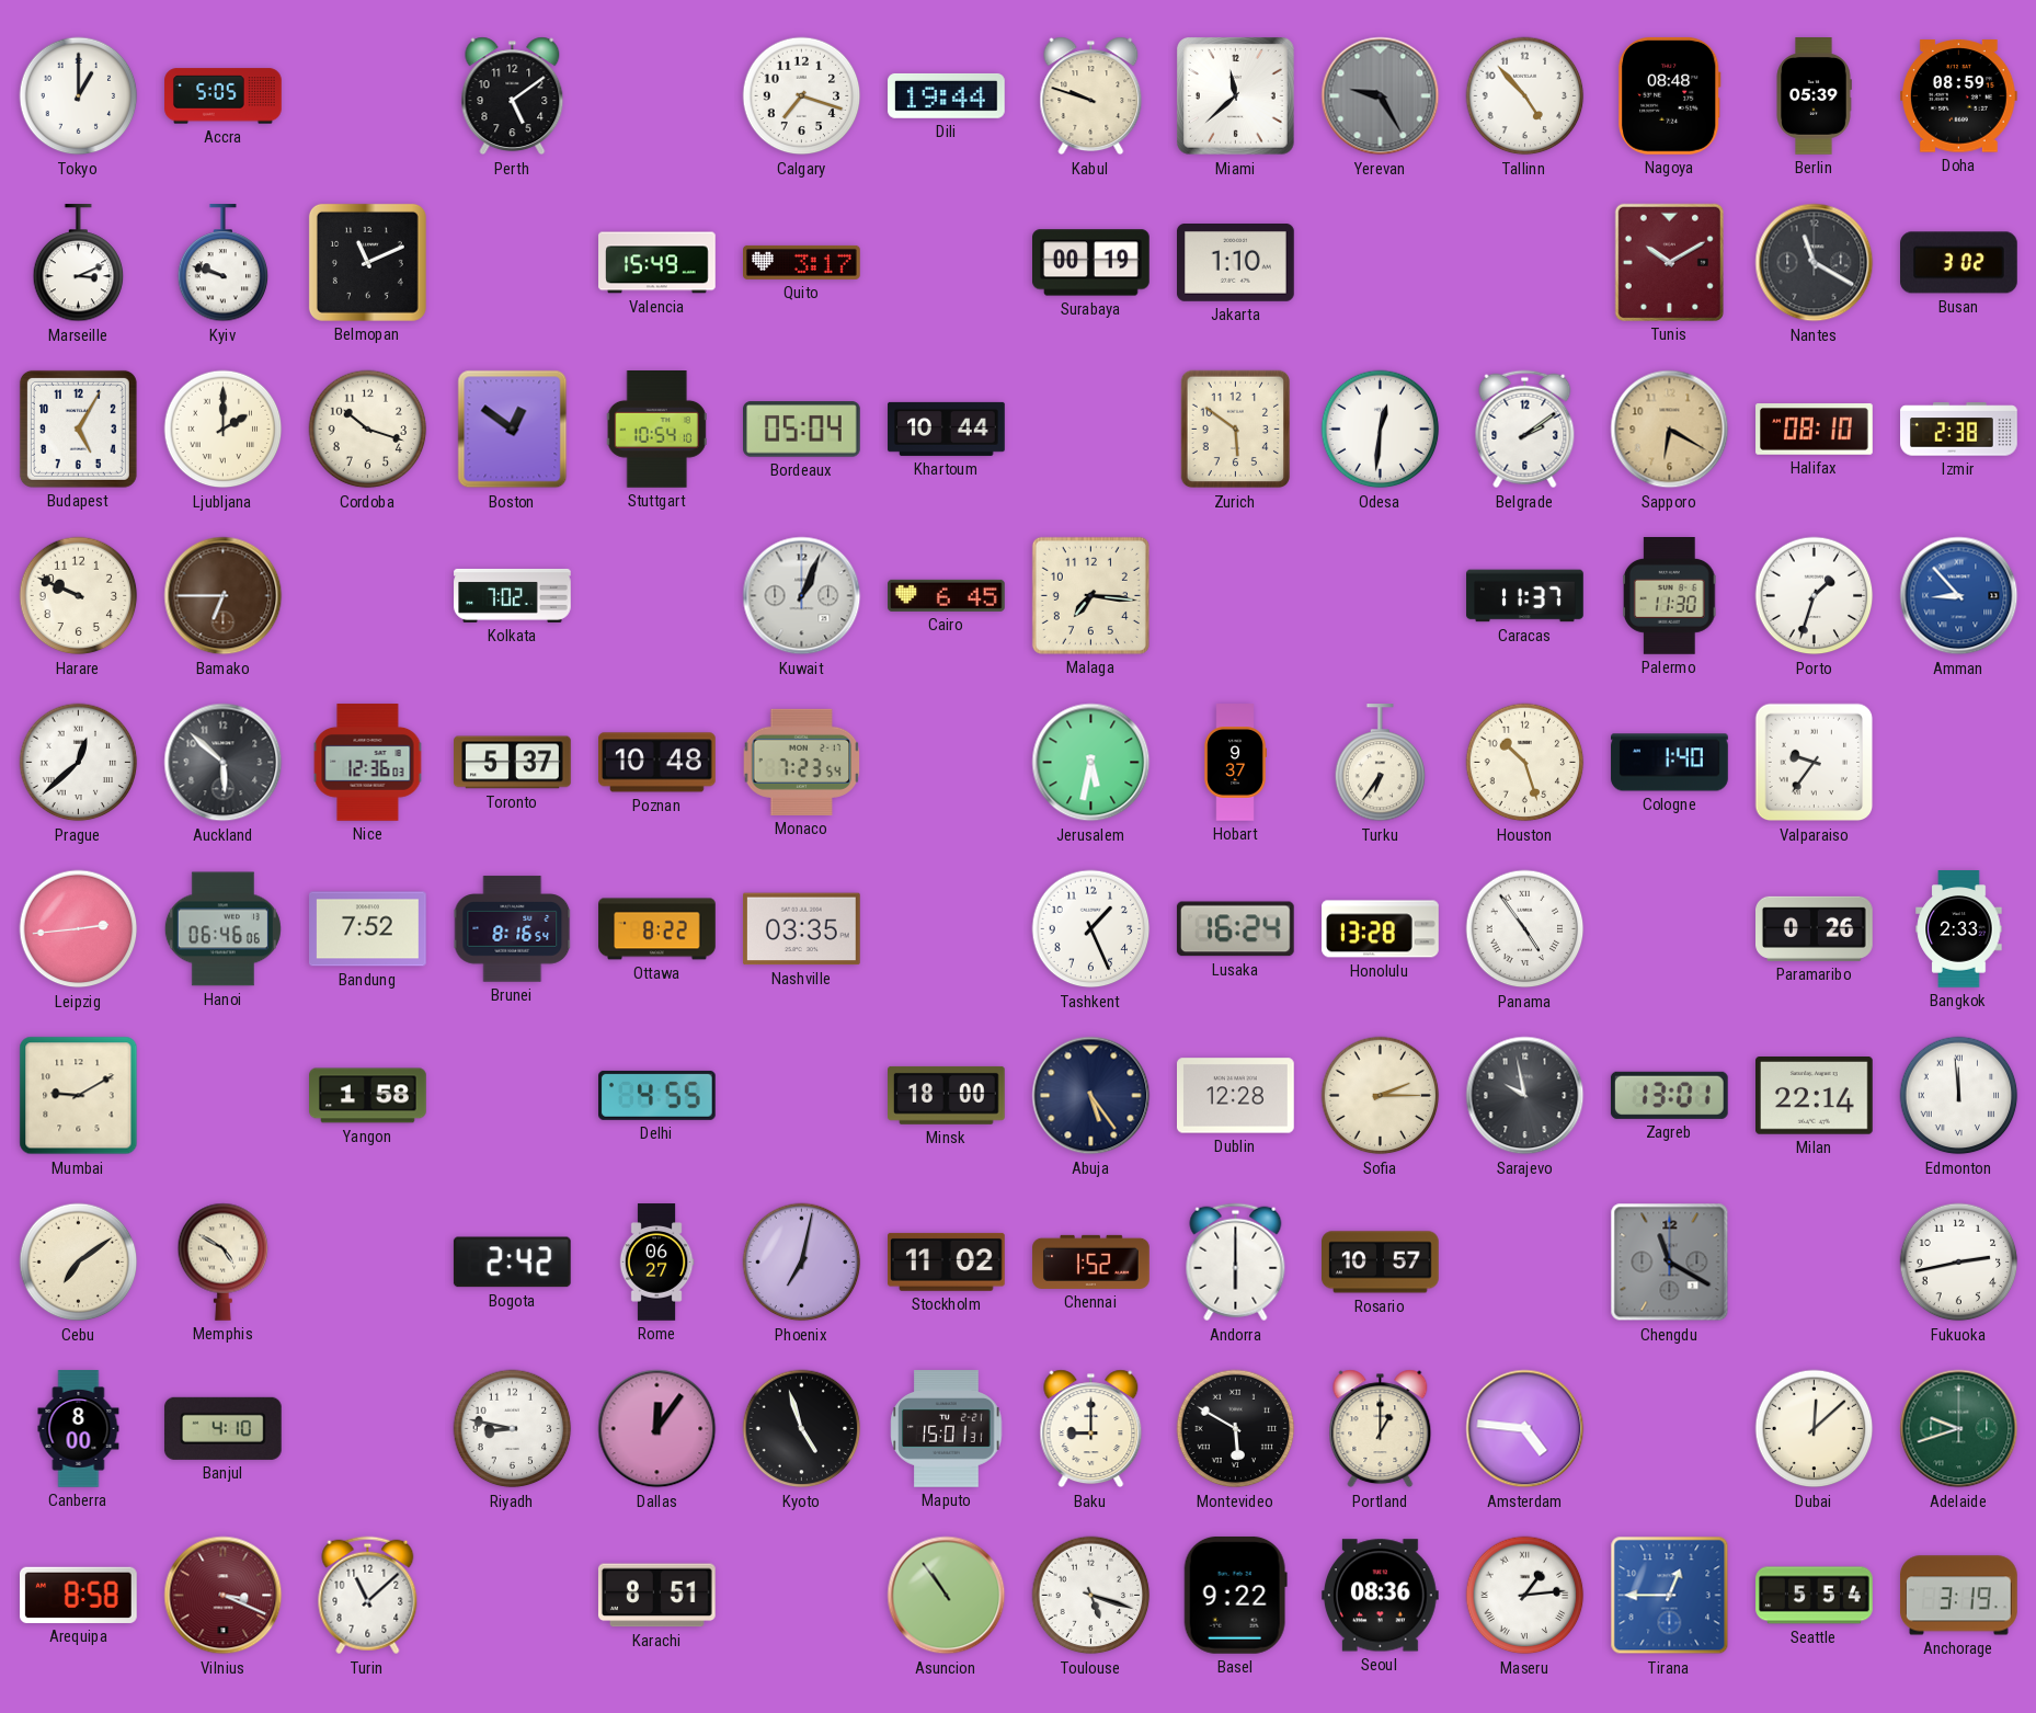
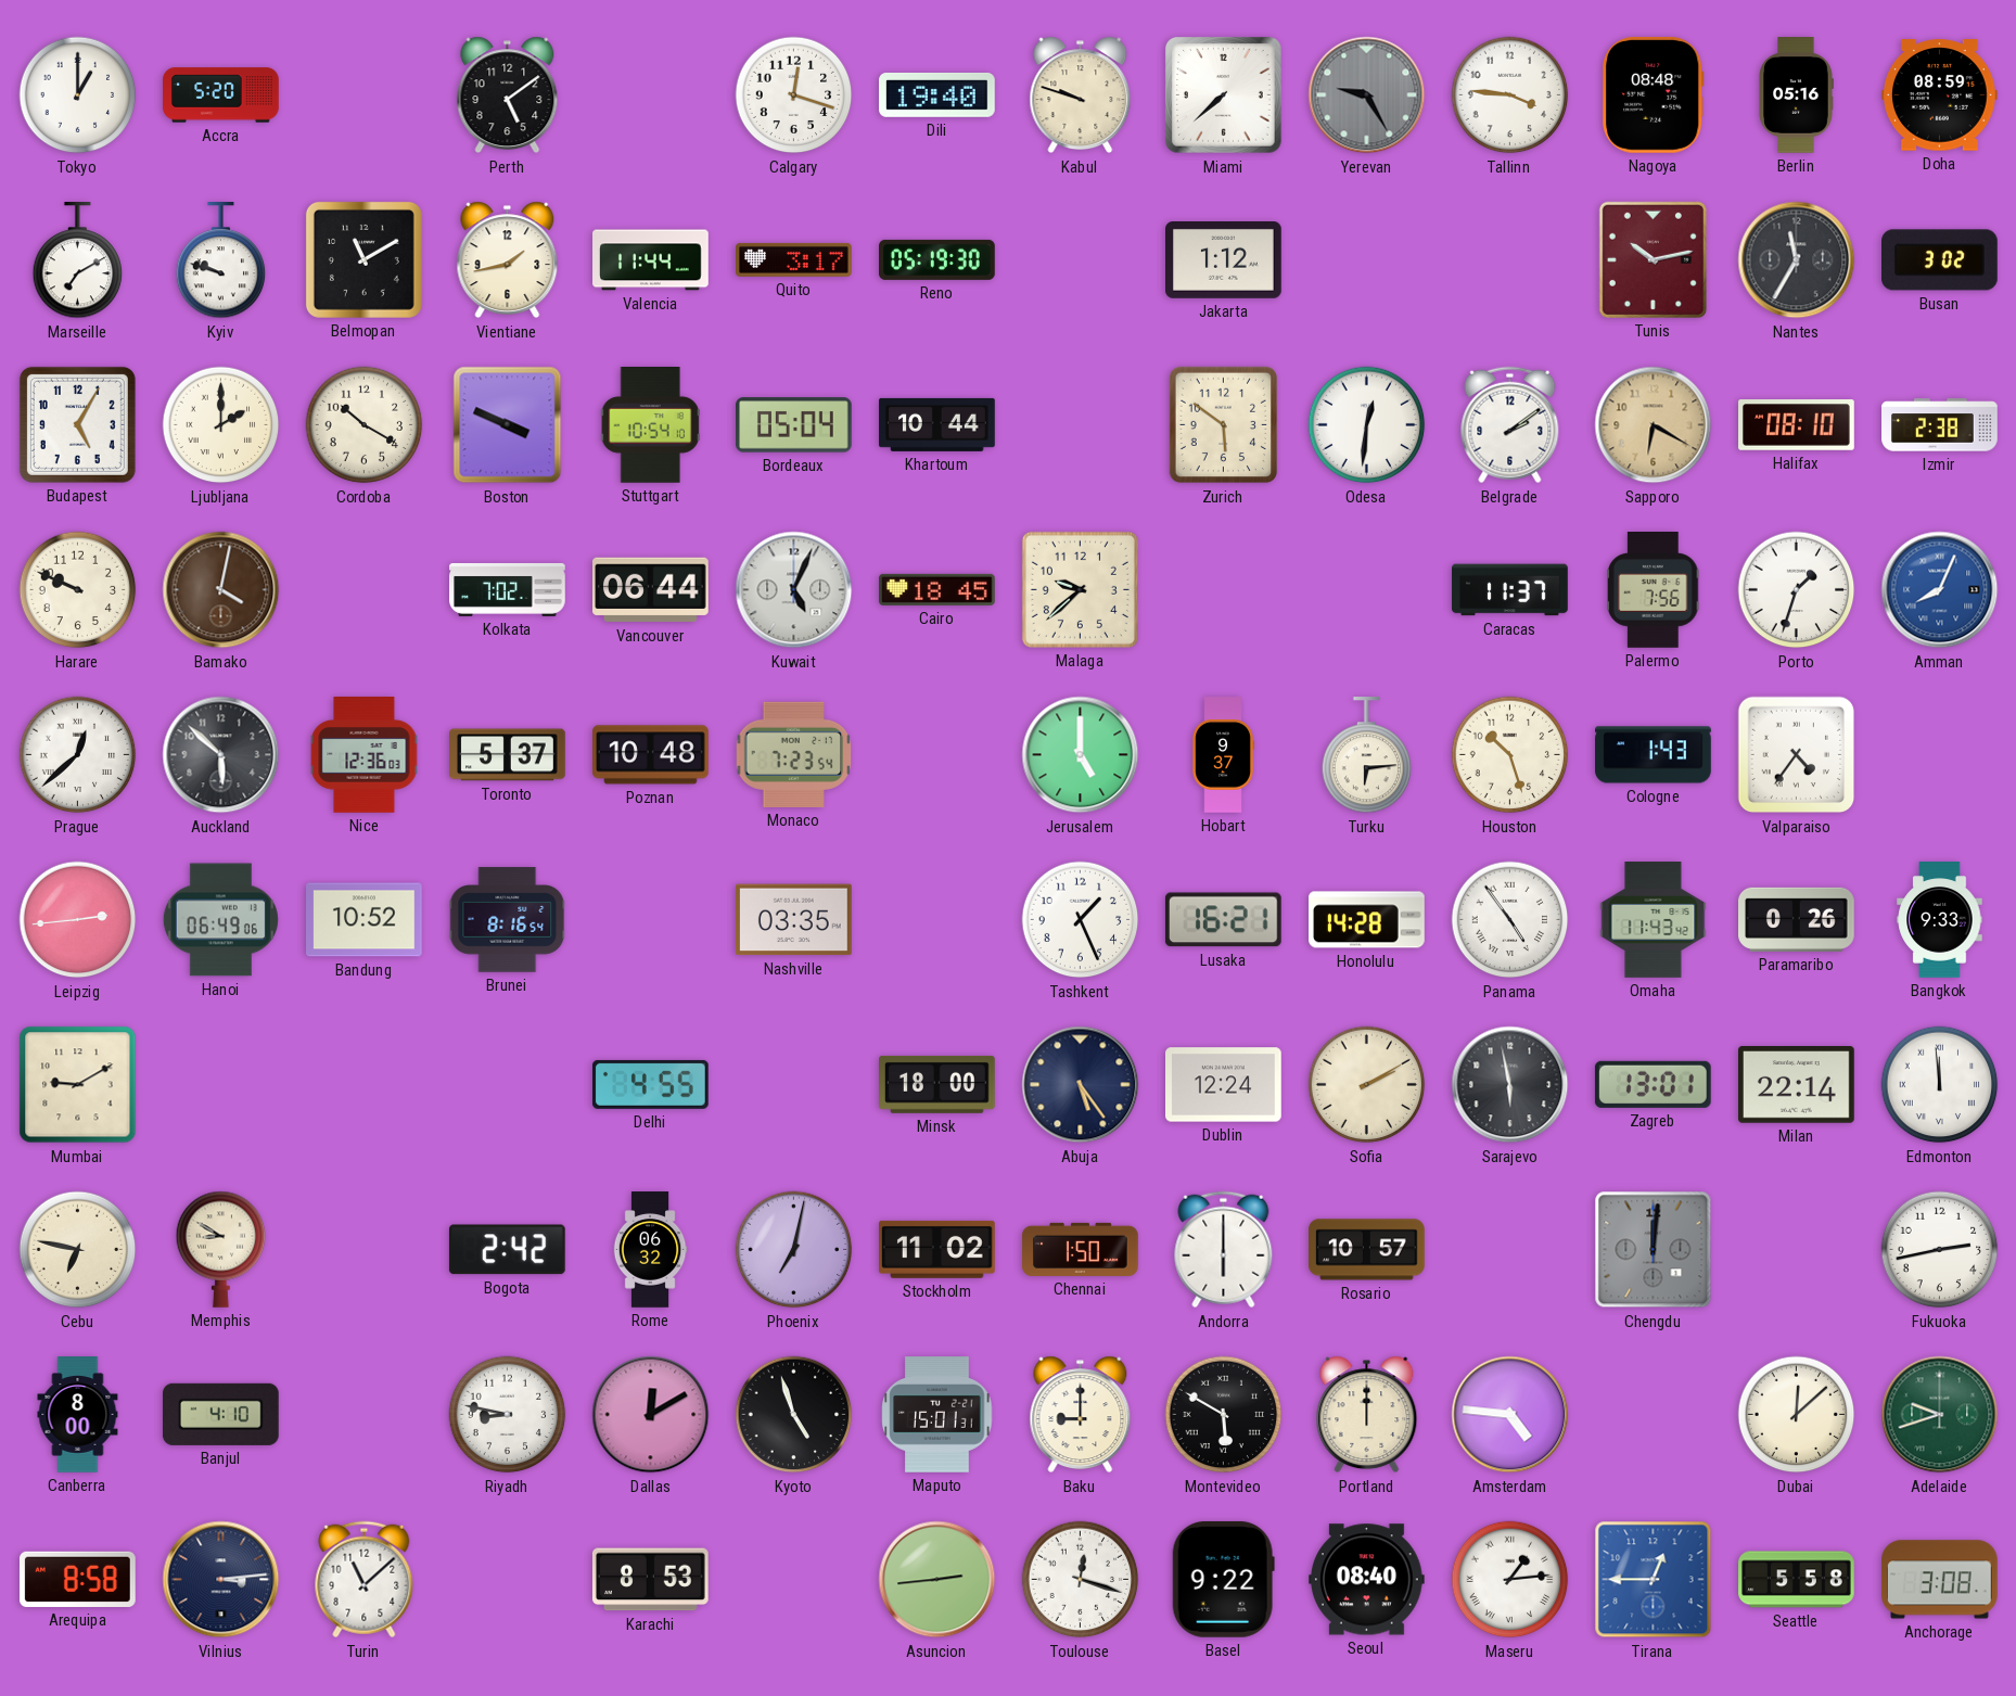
Accra: 5:05 -> 5:20 (221, 95)
Calgary: 7:18 -> 12:18 (794, 95)
Dili: 19:44 -> 19:40 (937, 95)
Miami: 11:38 -> 7:38 (1224, 95)
Tallinn: 4:53 -> 3:46 (1510, 95)
Berlin: 05:39 -> 05:16 (1796, 95)
Marseille: 3:11 -> 7:10 (78, 262)
Belmopan: 11:11 -> 11:10 (363, 259)
Vientiane: none -> 1:43 (508, 260)
Valencia: 15:49 -> 11:44 (651, 260)
Reno: none -> 05:19 (937, 259)
Surabaya: 00:19 -> none (1091, 263)
Jakarta: 1:10 -> 1:12 (1224, 260)
Tunis: 10:10 -> 10:13 (1653, 259)
Nantes: 11:20 -> 11:35 (1797, 260)
Cordoba: 10:18 -> 10:20 (365, 425)
Boston: 12:51 -> 3:49 (508, 425)
Bamako: 6:45 -> 4:02 (221, 590)
Vancouver: none -> 06:44 (651, 590)
Kuwait: 1:04 -> 5:04 (794, 590)
Cairo: 6:45 -> 18:45 (937, 589)
Malaga: 7:16 -> 9:38 (1080, 589)
Palermo: 11:30 -> 7:56 (1653, 590)
Amman: 8:53 -> 8:04 (1940, 590)
Jerusalem: 5:32 -> 5:00 (1081, 755)
Turku: 6:36 -> 6:14 (1367, 756)
Cologne: 1:40 -> 1:43 (1654, 755)
Valparaiso: 9:36 -> 4:36 (1797, 755)
Hanoi: 06:46 -> 06:49 (220, 920)
Bandung: 7:52 -> 10:52 (365, 920)
Ottawa: 8:22 -> none (657, 929)
Lusaka: 16:24 -> 16:21 (1223, 920)
Honolulu: 13:28 -> 14:28 (1367, 920)
Omaha: none -> 11:43 (1654, 920)
Bangkok: 2:33 -> 9:33 (1940, 920)
Yangon: 1:58 -> none (368, 1096)
Dublin: 12:28 -> 12:24 (1224, 1085)
Sofia: 2:15 -> 2:10 (1367, 1085)
Sarajevo: 9:58 -> 5:58 (1510, 1085)
Cebu: 7:09 -> 6:47 (78, 1250)
Memphis: 4:50 -> 8:50 (221, 1249)
Rome: 06:27 -> 06:32 (650, 1250)
Chennai: 1:52 -> 1:50 (1081, 1249)
Chengdu: 11:20 -> 12:01 (1654, 1250)
Dallas: 12:06 -> 12:10 (651, 1415)
Portland: 1:00 -> 12:00 (1367, 1415)
Vilnius: 3:19 -> 3:14 (221, 1580)
Vilnius dial: burgundy -> navy (221, 1580)
Karachi: 8:51 -> 8:53 (650, 1580)
Asuncion: 10:54 -> 2:44 (937, 1580)
Toulouse: 5:18 -> 12:18 (1081, 1580)
Seoul: 08:36 -> 08:40 (1367, 1580)
Seattle: 5:54 -> 5:58 (1797, 1580)
Anchorage: 3:19 -> 3:08 (1940, 1580)
